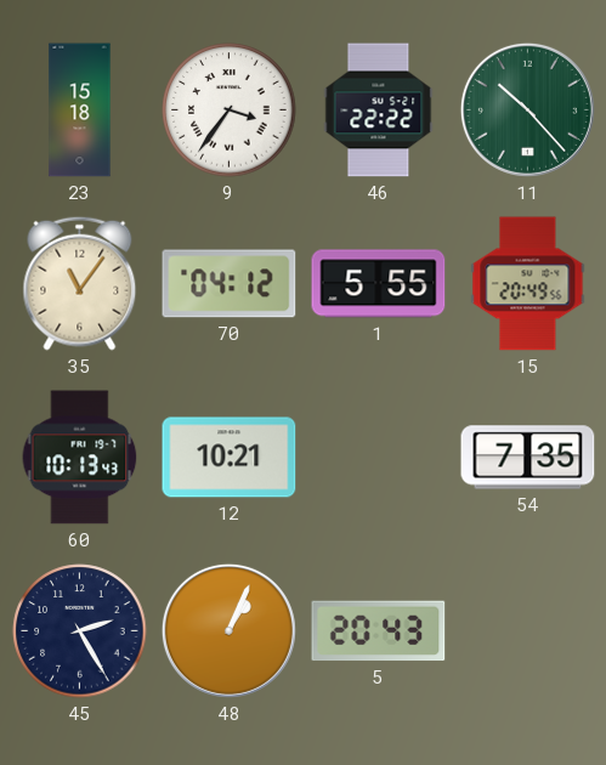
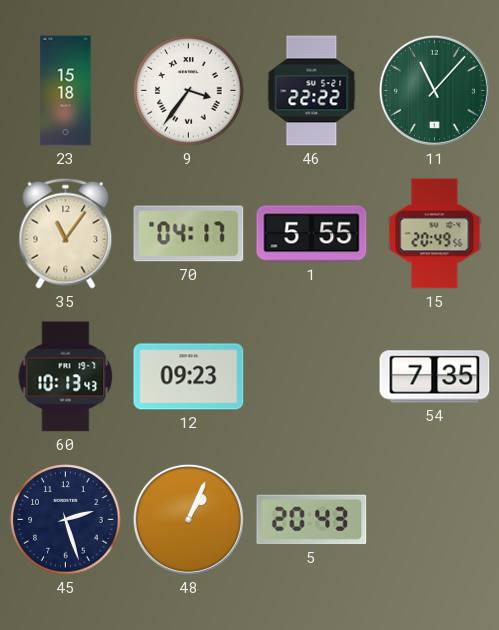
11: 10:23 -> 11:07 (434, 90)
70: 04:12 -> 04:17 (189, 234)
12: 10:21 -> 09:23 (189, 377)
45: 2:25 -> 2:27 (66, 520)
